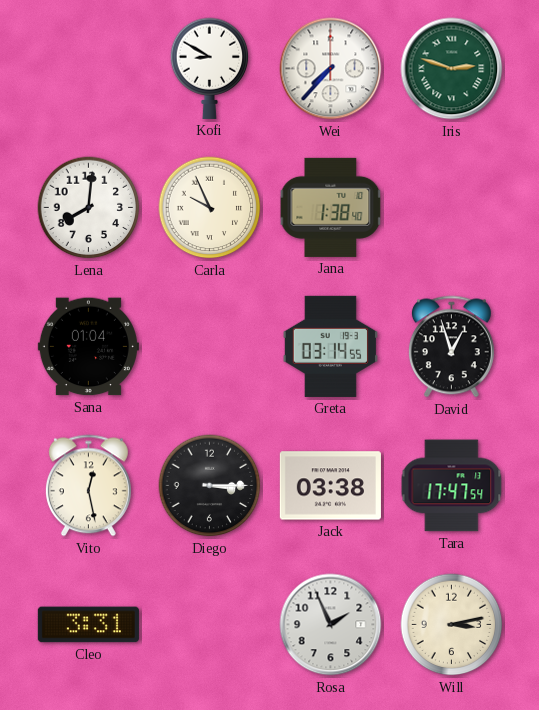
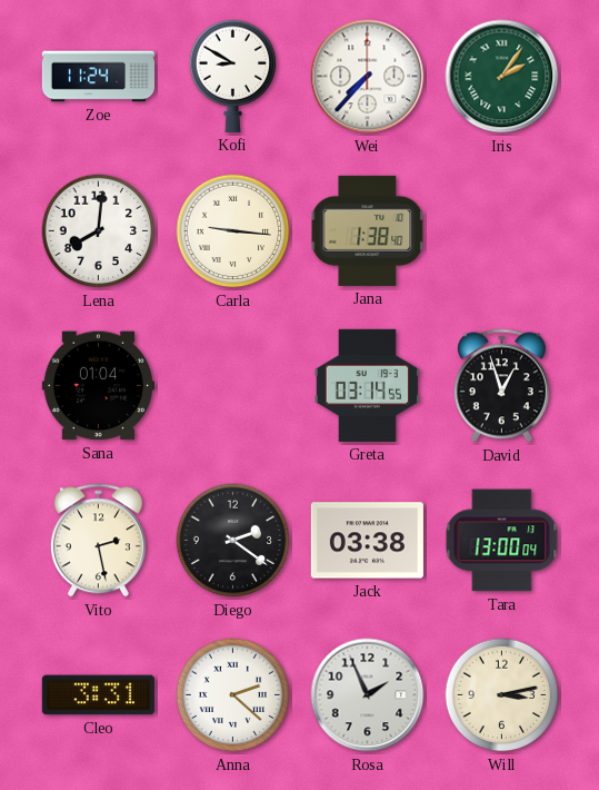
Zoe: none -> 11:24 (98, 77)
Iris: 2:48 -> 2:06 (502, 77)
Carla: 9:56 -> 9:16 (233, 231)
Vito: 12:28 -> 2:28 (98, 541)
Diego: 3:15 -> 2:21 (233, 541)
Tara: 17:47 -> 13:00 (502, 541)
Anna: none -> 2:22 (233, 695)
